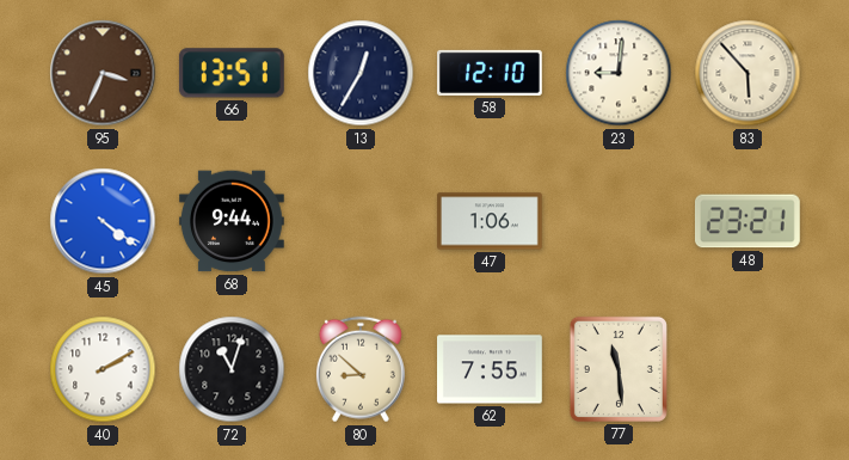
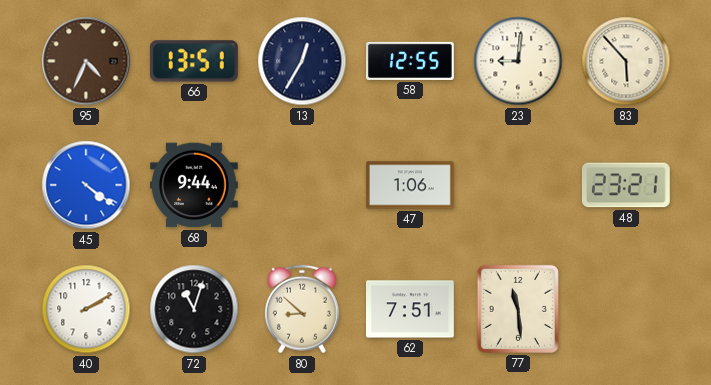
95: 3:34 -> 4:34 (86, 61)
58: 12:10 -> 12:55 (411, 61)
62: 7:55 -> 7:51 (411, 309)
